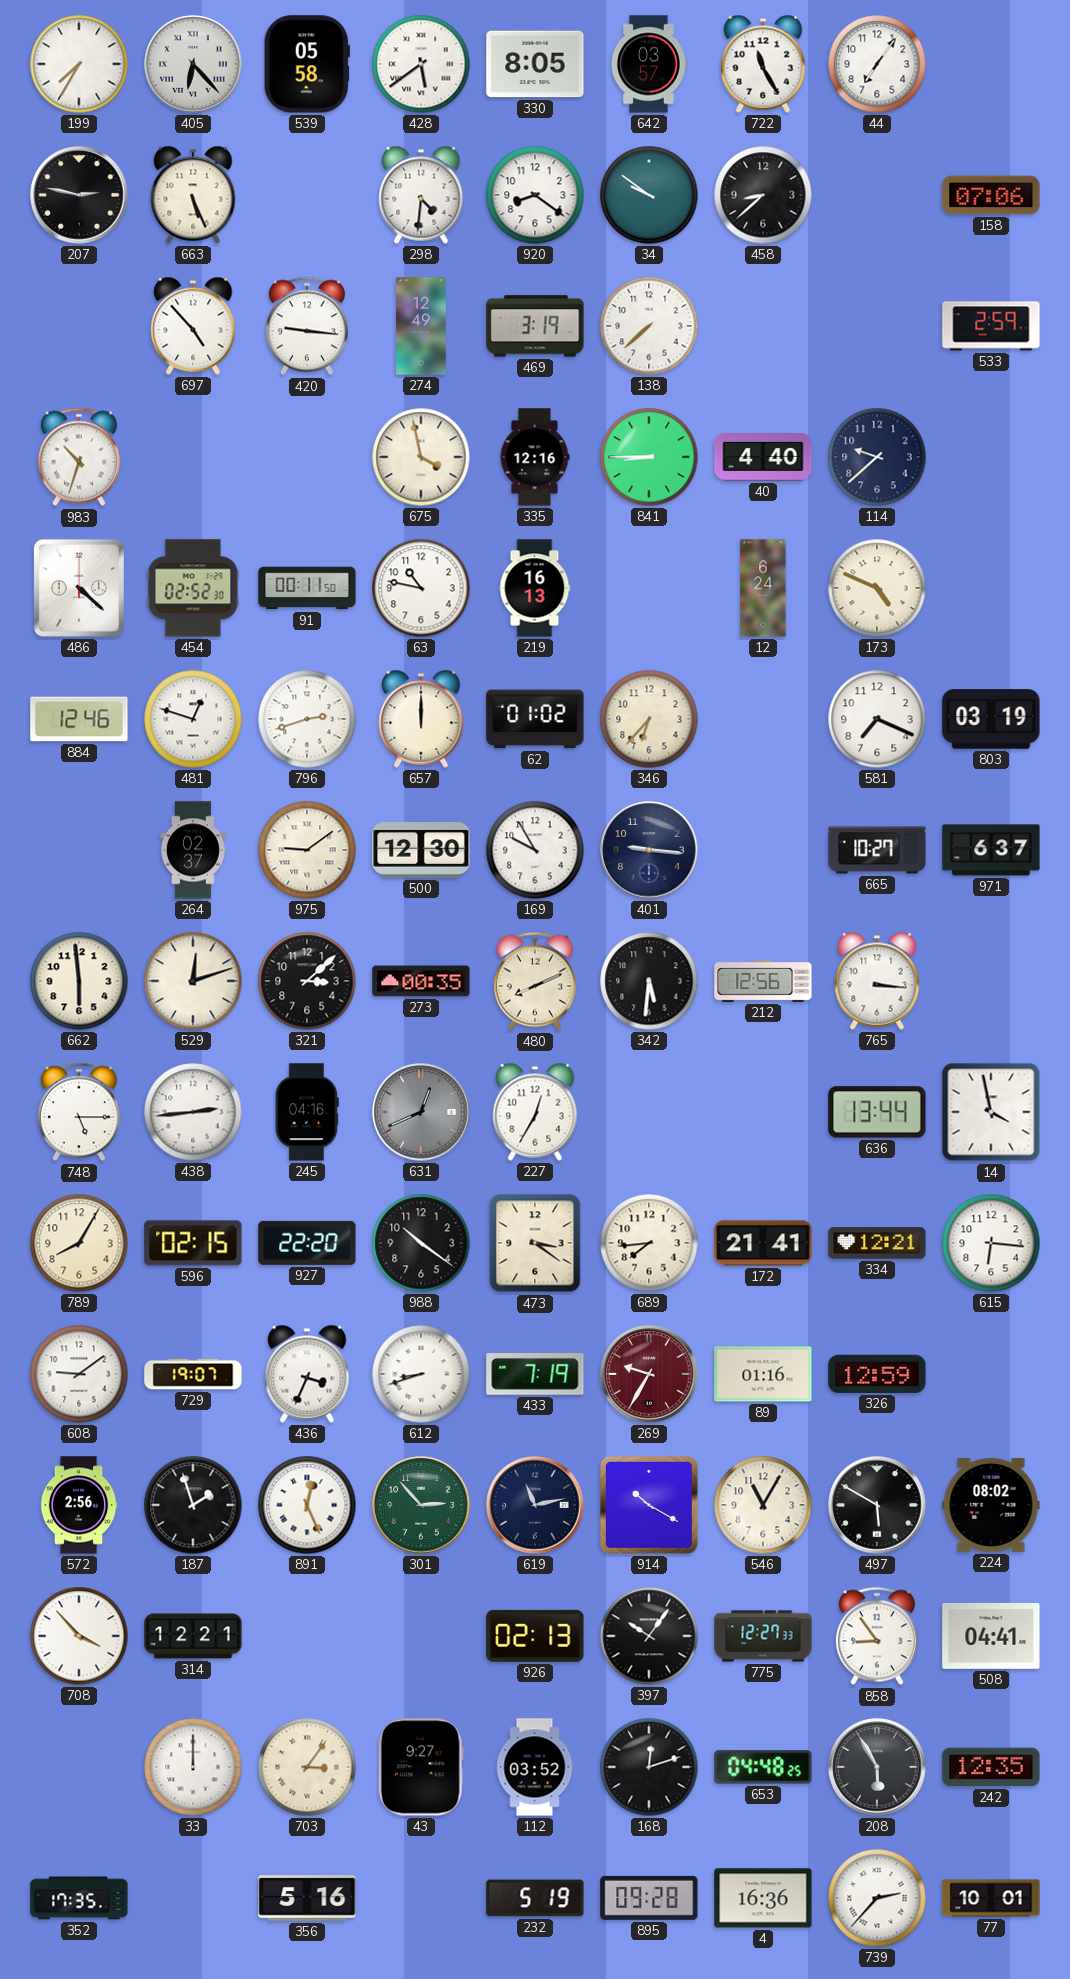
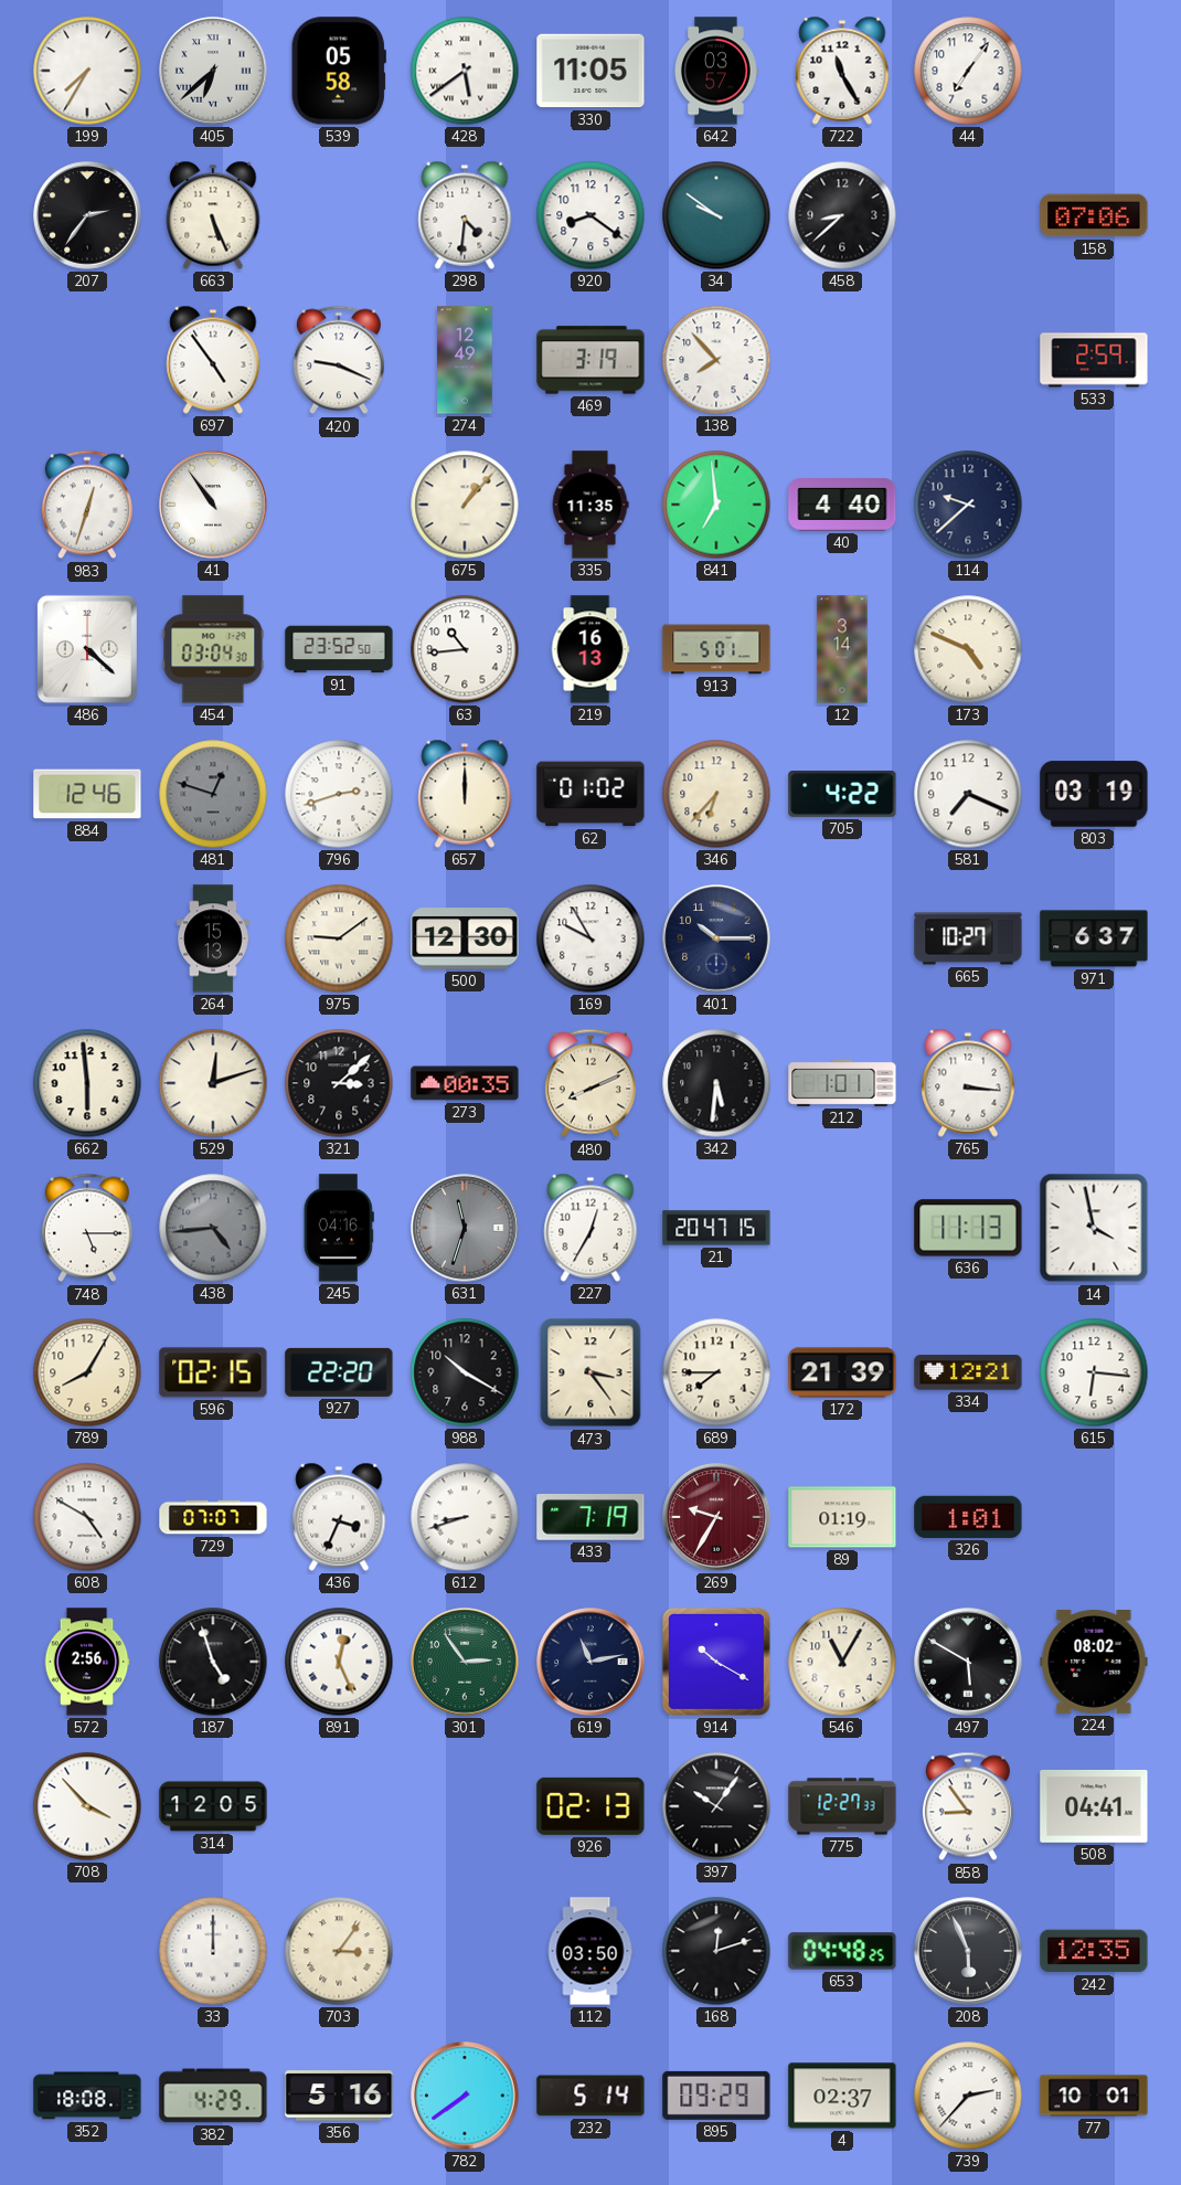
405: 6:23 -> 6:38 (213, 71)
330: 8:05 -> 11:05 (590, 71)
207: 2:47 -> 2:36 (87, 215)
697: 4:53 -> 4:54 (213, 360)
420: 9:16 -> 9:19 (339, 360)
138: 7:38 -> 7:53 (716, 360)
983: 10:33 -> 12:33 (87, 505)
41: none -> 10:54 (213, 505)
675: 3:58 -> 1:07 (465, 505)
335: 12:16 -> 11:35 (590, 505)
841: 8:45 -> 6:59 (716, 505)
454: 02:52 -> 03:04 (213, 649)
91: 00:11 -> 23:52 (339, 649)
63: 10:47 -> 10:44 (465, 649)
913: none -> 5:01 (716, 649)
12: 6:24 -> 3:14 (842, 649)
481 dial: white -> grey (213, 794)
705: none -> 4:22 (842, 794)
264: 02:37 -> 15:13 (214, 938)
401: 9:16 -> 10:15 (716, 938)
212: 12:56 -> 1:01 (842, 1083)
438: 2:44 -> 4:44 (213, 1228)
438 dial: white -> grey (213, 1228)
631: 12:41 -> 11:33 (465, 1228)
21: none -> 20:47 (716, 1228)
636: 13:44 -> 11:13 (968, 1228)
988: 10:21 -> 10:20 (465, 1372)
473: 3:21 -> 3:24 (590, 1372)
689: 7:44 -> 7:45 (716, 1372)
172: 21:41 -> 21:39 (842, 1372)
608: 9:09 -> 4:50 (87, 1517)
729: 19:07 -> 07:07 (213, 1517)
89: 01:16 -> 01:19 (842, 1517)
326: 12:59 -> 1:01 (968, 1517)
187: 1:57 -> 4:57 (213, 1662)
301: 2:53 -> 2:54 (465, 1662)
314: 12:21 -> 12:05 (213, 1806)
43: 9:27 -> none (421, 1767)
112: 03:52 -> 03:50 (590, 1951)
208: 5:55 -> 5:56 (968, 1951)
352: 17:35 -> 18:08 (87, 2096)
382: none -> 4:29 (213, 2096)
782: none -> 7:39 (465, 2096)
232: 5:19 -> 5:14 (590, 2096)
895: 09:28 -> 09:29 (716, 2096)
4: 16:36 -> 02:37 (842, 2096)
